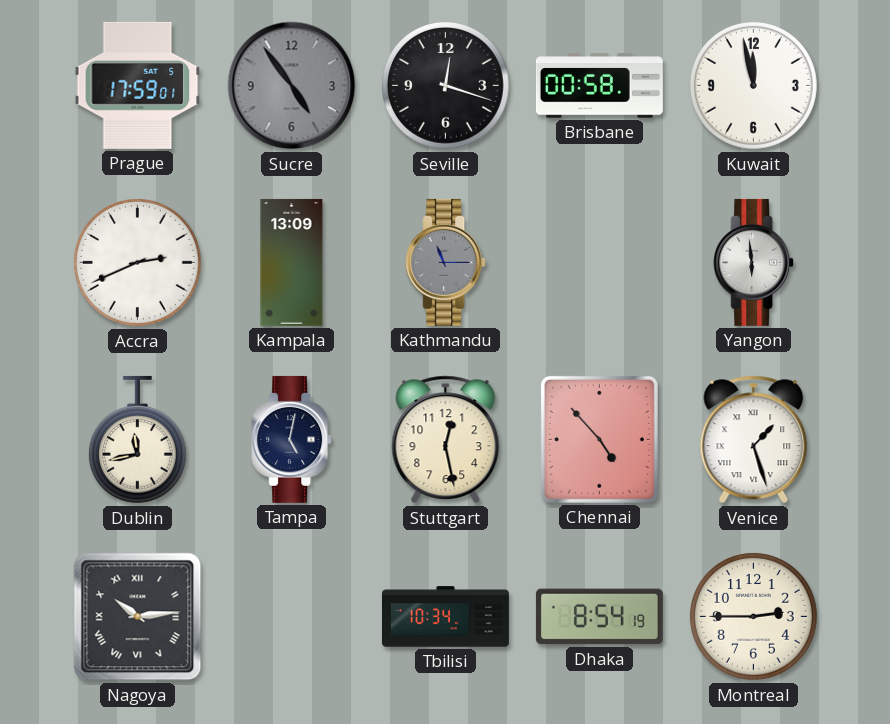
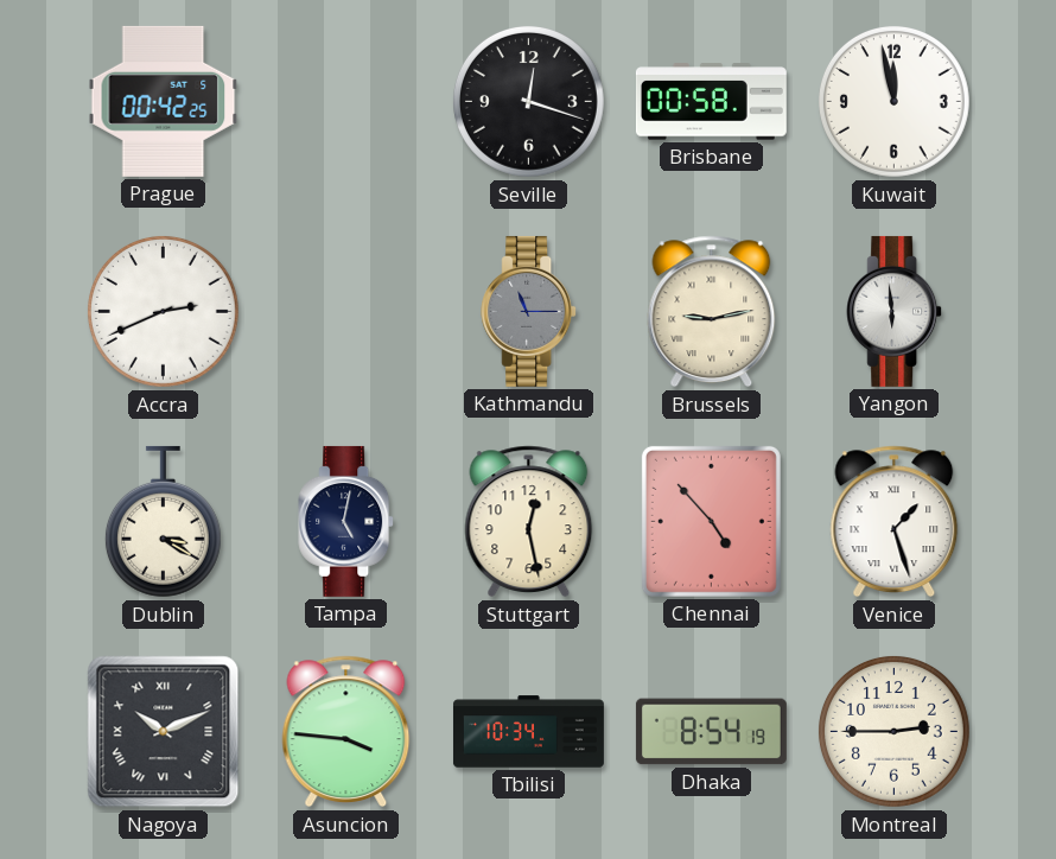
Prague: 17:59 -> 00:42 (164, 101)
Sucre: 4:54 -> none (292, 86)
Kampala: 13:09 -> none (292, 262)
Brussels: none -> 9:13 (712, 312)
Dublin: 11:43 -> 3:20 (163, 522)
Nagoya: 10:14 -> 10:11 (164, 732)
Asuncion: none -> 3:46 (346, 732)
